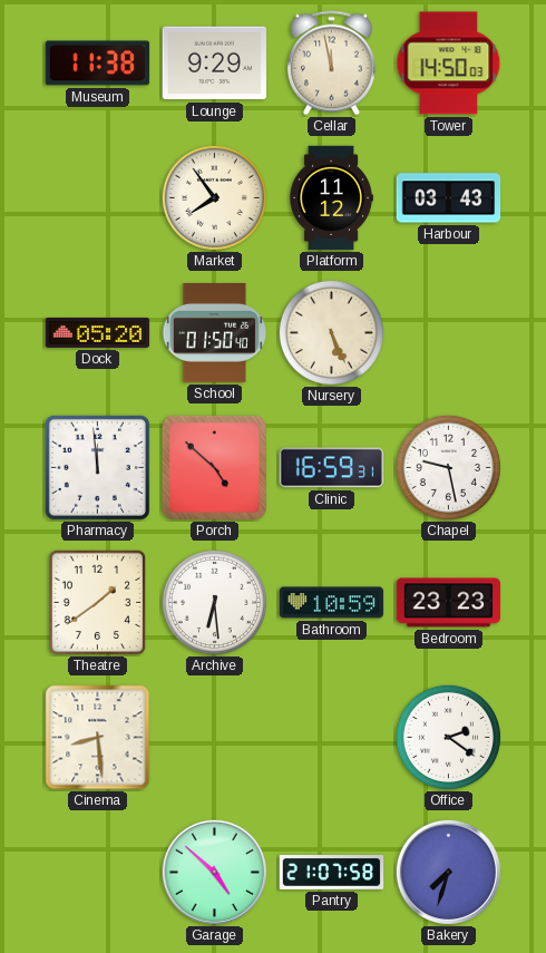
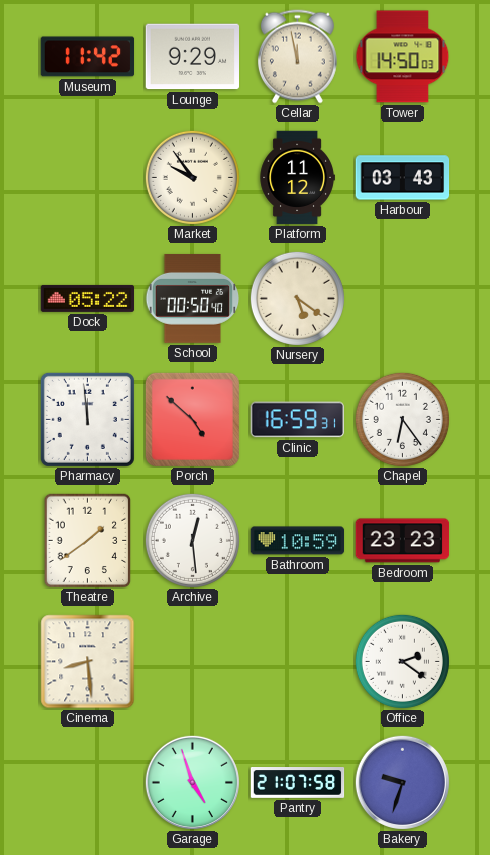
Museum: 11:38 -> 11:42 (88, 57)
Market: 7:54 -> 9:54 (192, 177)
Dock: 05:20 -> 05:22 (88, 298)
School: 01:50 -> 00:50 (193, 298)
Nursery: 5:26 -> 5:21 (297, 298)
Chapel: 9:28 -> 6:24 (402, 419)
Archive: 6:29 -> 12:29 (192, 540)
Garage: 4:52 -> 4:57 (192, 782)
Bakery: 7:33 -> 9:33 (402, 782)
